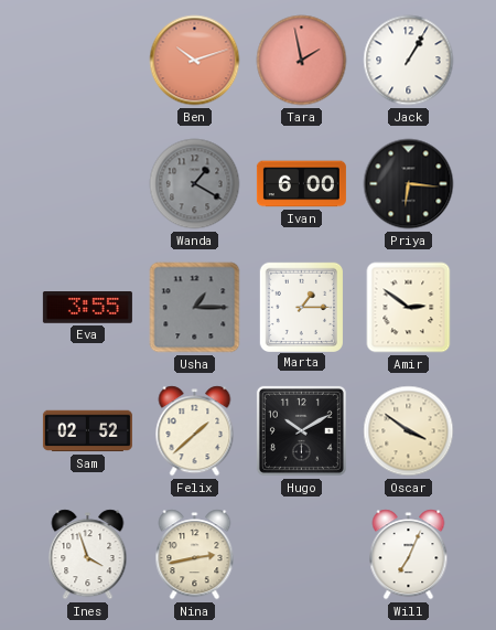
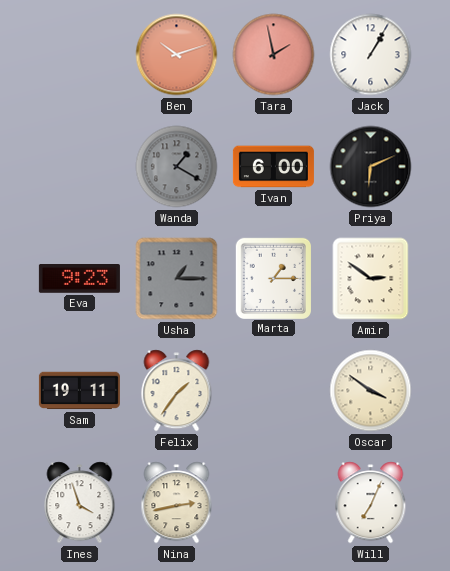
Priya: 6:16 -> 6:11 (371, 167)
Eva: 3:55 -> 9:23 (79, 279)
Sam: 02:52 -> 19:11 (79, 391)
Felix: 1:38 -> 1:36 (177, 391)
Hugo: 10:10 -> none (301, 430)
